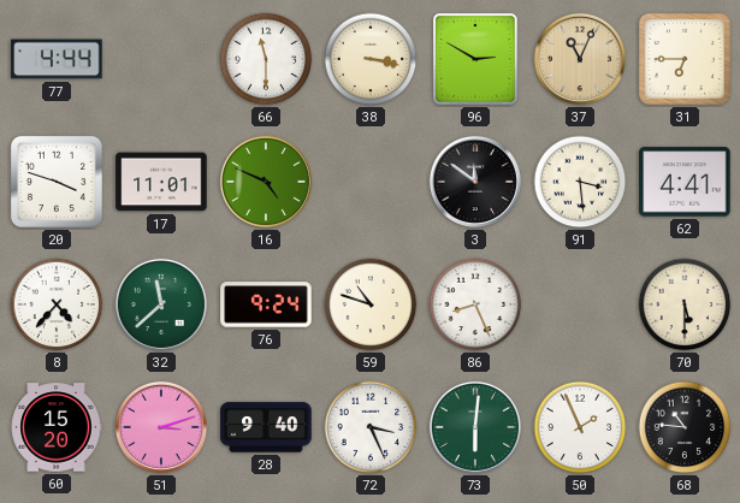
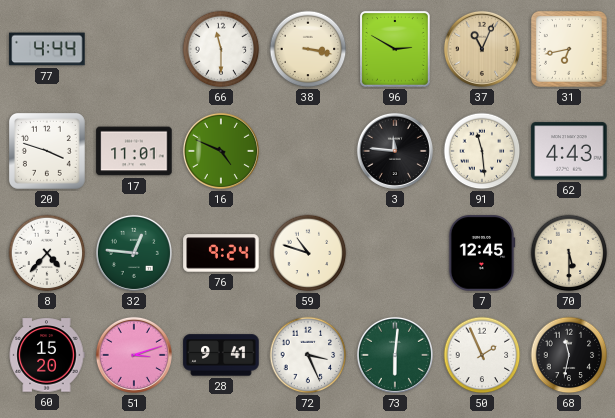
31: 6:45 -> 6:43 (569, 49)
3: 11:51 -> 11:46 (395, 151)
91: 3:29 -> 11:29 (482, 151)
62: 4:41 -> 4:43 (569, 151)
32: 11:38 -> 12:46 (134, 253)
86: 8:26 -> none (475, 304)
7: none -> 12:45 (482, 253)
28: 9:40 -> 9:41 (221, 355)
68: 10:46 -> 11:32 (569, 355)
